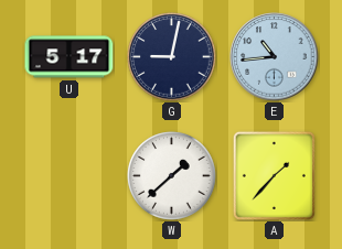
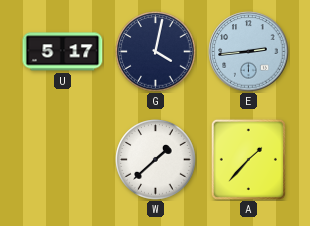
G: 9:02 -> 4:02 (156, 52)
E: 10:44 -> 2:44 (249, 52)
